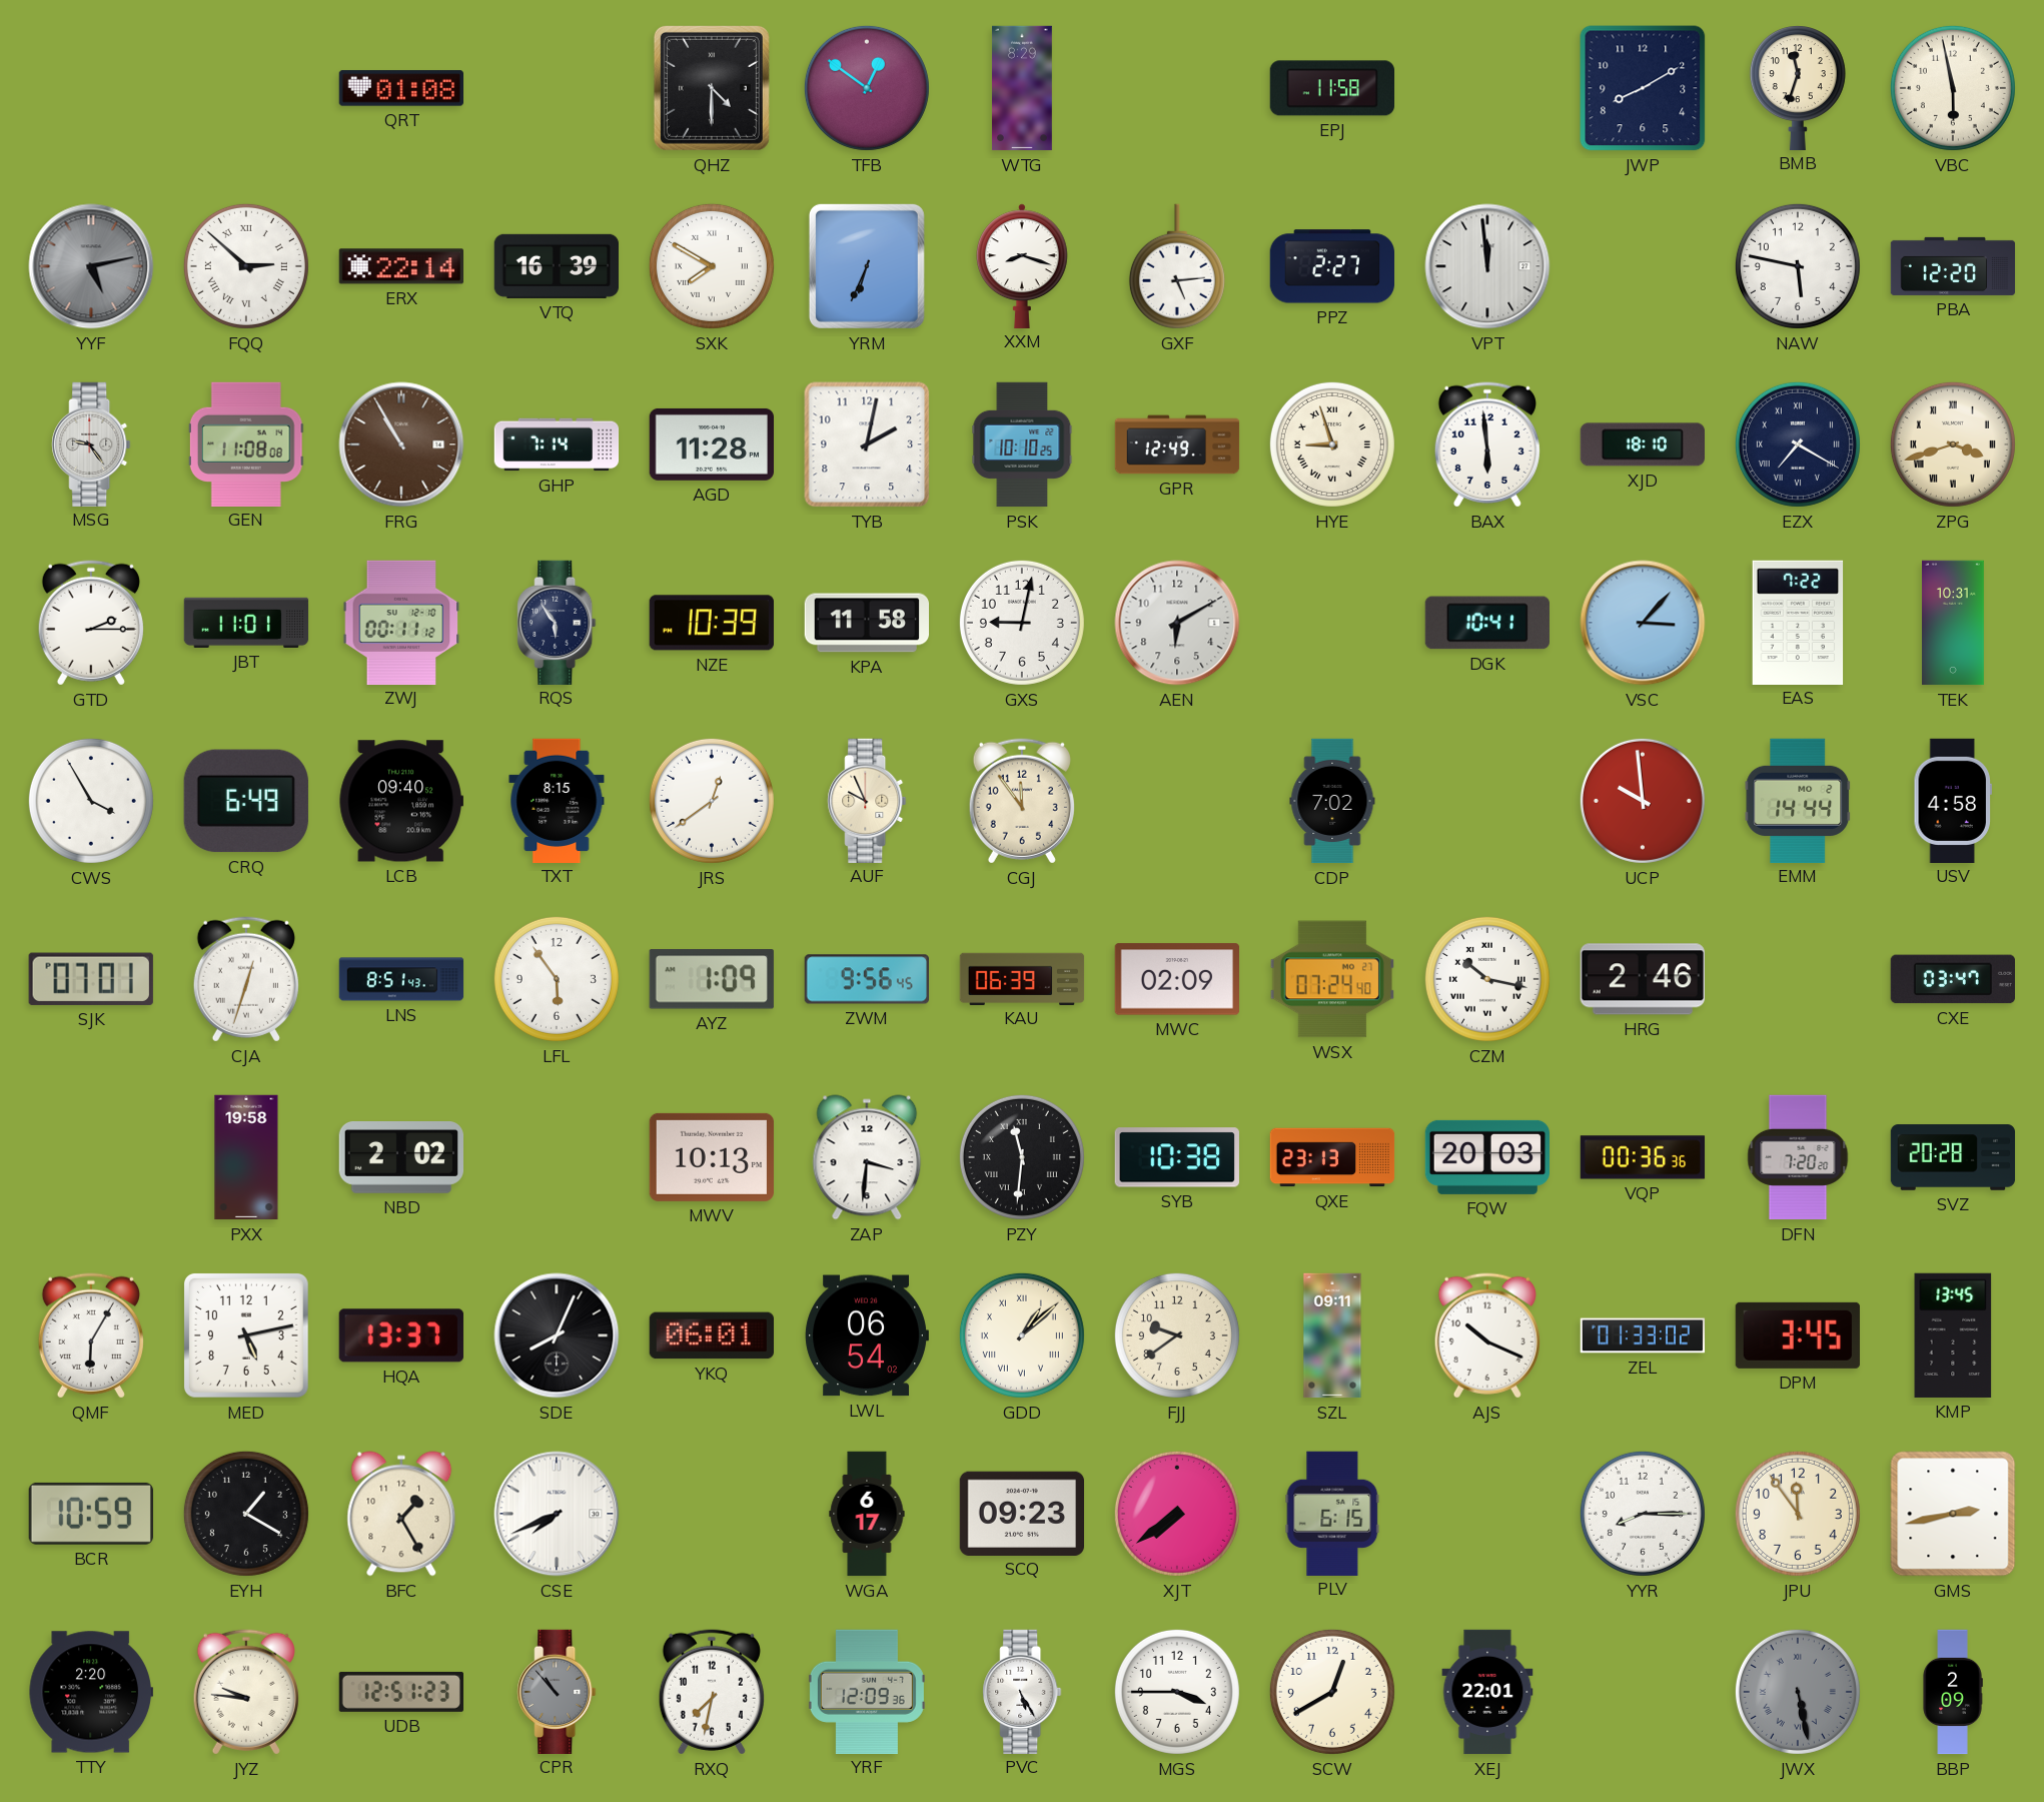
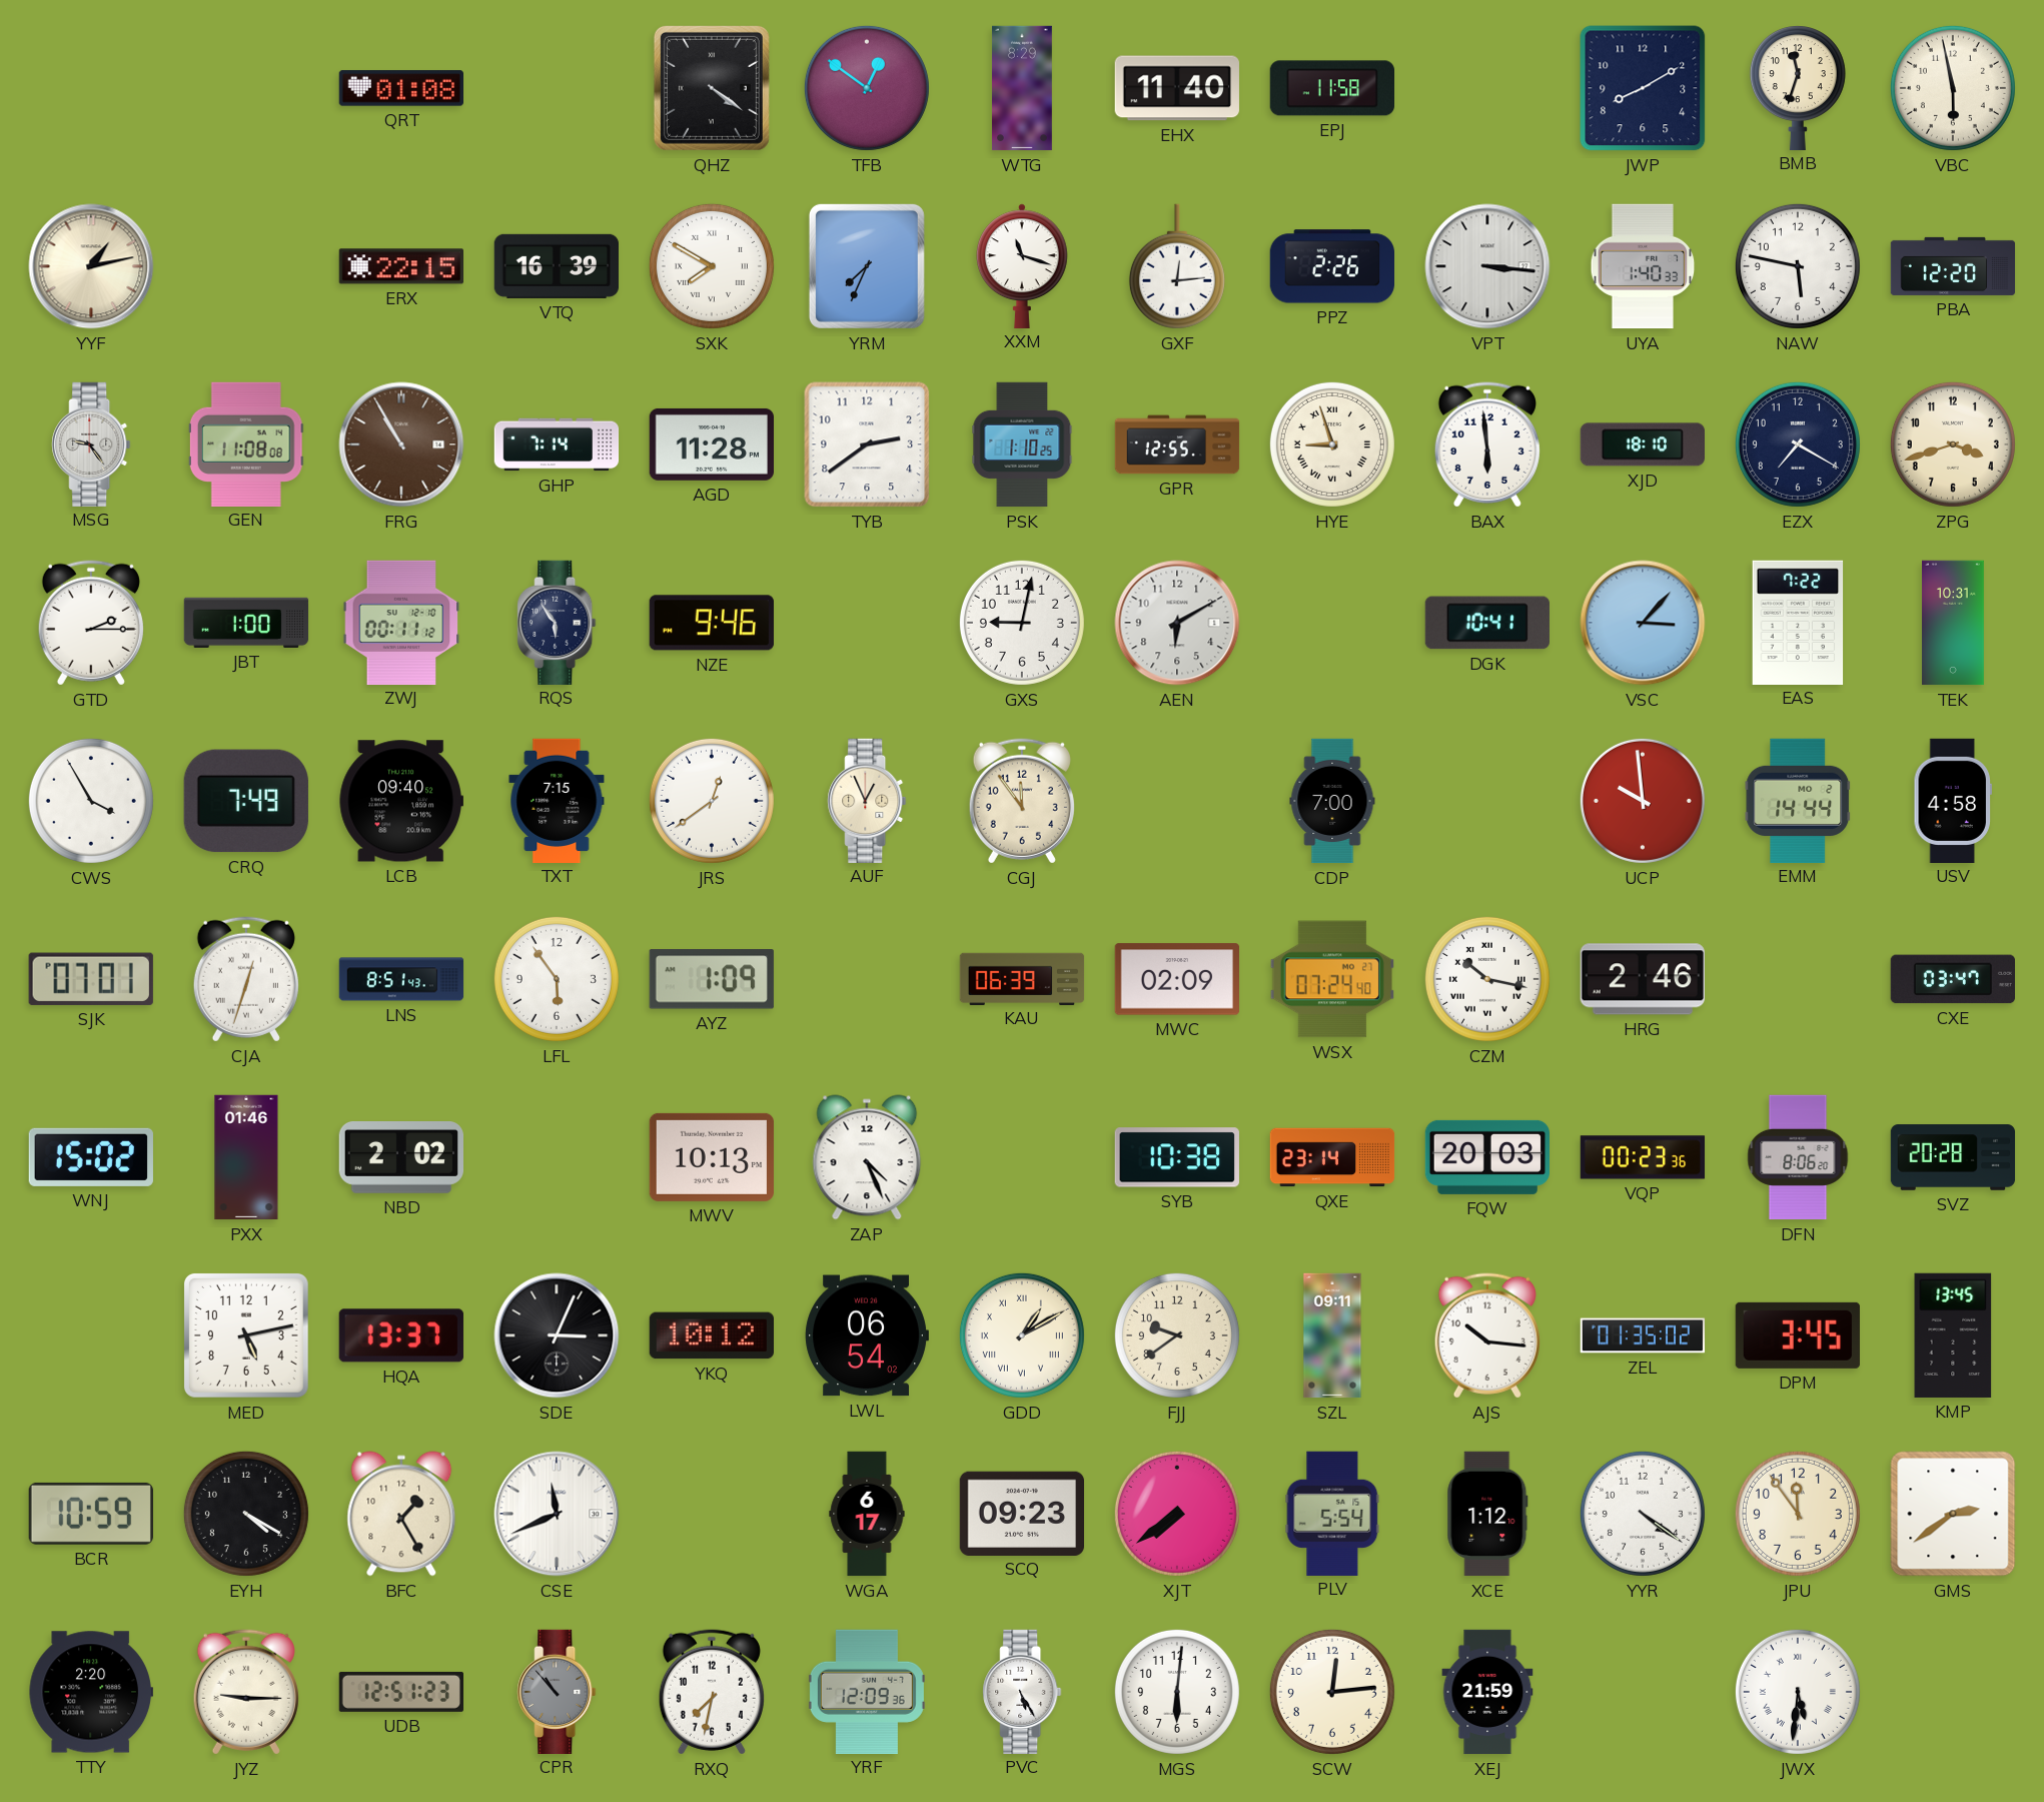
QHZ: 4:30 -> 4:21 (712, 88)
EHX: none -> 11:40 (1177, 88)
YYF: 5:13 -> 1:13 (91, 266)
YYF dial: grey -> cream (91, 266)
FQQ: 2:52 -> none (246, 266)
ERX: 22:14 -> 22:15 (400, 266)
YRM: 6:34 -> 7:34 (867, 266)
XXM: 8:18 -> 11:18 (1022, 265)
GXF: 5:14 -> 12:14 (1177, 266)
PPZ: 2:27 -> 2:26 (1331, 266)
VPT: 11:59 -> 3:16 (1487, 266)
UYA: none -> 1:40 (1643, 266)
TYB: 2:02 -> 2:39 (867, 444)
PSK: 10:10 -> 1:10 (1022, 444)
GPR: 12:49 -> 12:55 (1177, 444)
EZX numerals: Roman -> Arabic (1798, 444)
ZPG numerals: Roman -> Arabic (1953, 444)
JBT: 11:01 -> 1:00 (246, 623)
NZE: 10:39 -> 9:46 (712, 623)
KPA: 11:58 -> none (866, 623)
CRQ: 6:49 -> 7:49 (246, 801)
TXT: 8:15 -> 7:15 (557, 800)
AUF: 9:56 -> 12:56 (867, 800)
CDP: 7:02 -> 7:00 (1332, 801)
ZWM: 9:56 -> none (866, 979)
WNJ: none -> 15:02 (91, 1157)
PXX: 19:58 -> 01:46 (246, 1157)
ZAP: 3:31 -> 4:26 (867, 1157)
PZY: 11:31 -> none (1022, 1157)
QXE: 23:13 -> 23:14 (1332, 1157)
VQP: 00:36 -> 00:23 (1643, 1157)
DFN: 7:20 -> 8:06 (1798, 1157)
QMF: 6:05 -> none (91, 1335)
SDE: 8:04 -> 3:04 (557, 1335)
YKQ: 06:01 -> 10:12 (711, 1335)
GDD: 1:08 -> 1:10 (1022, 1335)
AJS: 10:19 -> 10:16 (1487, 1335)
ZEL: 01:33 -> 01:35 (1643, 1335)
EYH: 1:20 -> 4:20 (246, 1514)
CSE: 7:41 -> 11:41 (557, 1514)
PLV: 6:15 -> 5:54 (1332, 1513)
XCE: none -> 1:12 (1487, 1514)
YYR: 8:15 -> 4:21 (1643, 1514)
GMS: 2:43 -> 2:39 (1953, 1514)
JYZ: 9:46 -> 9:15 (246, 1692)
MGS: 3:45 -> 6:01 (1177, 1692)
SCW: 12:40 -> 12:14 (1332, 1692)
XEJ: 22:01 -> 21:59 (1487, 1692)
JWX: 5:28 -> 5:31 (1798, 1692)
JWX dial: grey -> white (1798, 1692)
BBP: 2:09 -> none (1953, 1692)
